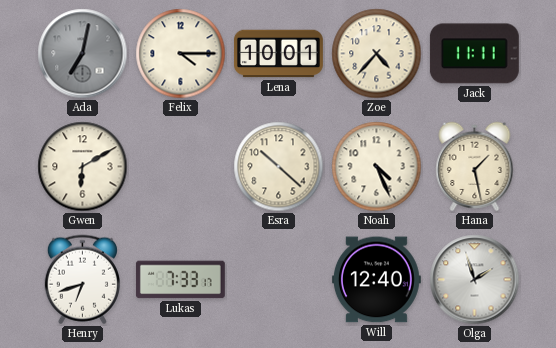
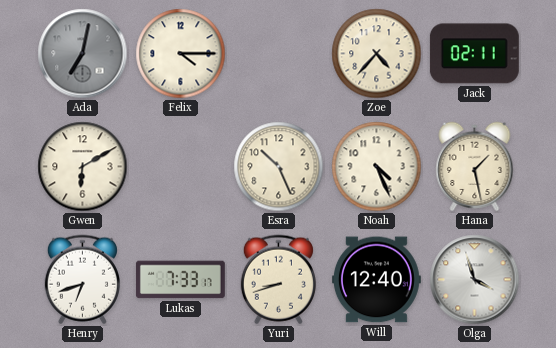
Lena: 10:01 -> none (279, 54)
Jack: 11:11 -> 02:11 (474, 54)
Esra: 10:22 -> 10:26 (279, 167)
Yuri: none -> 8:42 (278, 280)
Olga: 1:57 -> 3:57 (475, 280)
